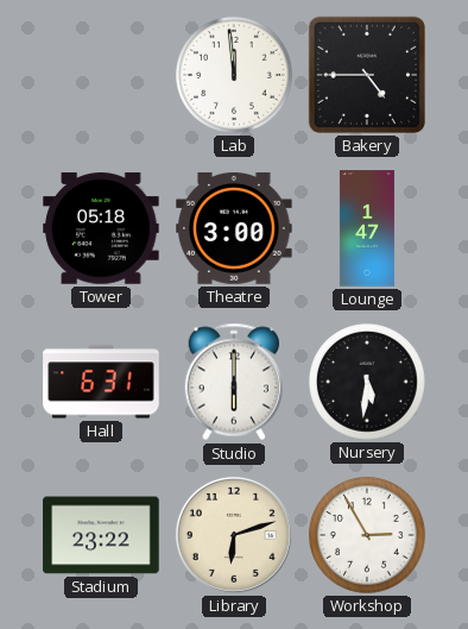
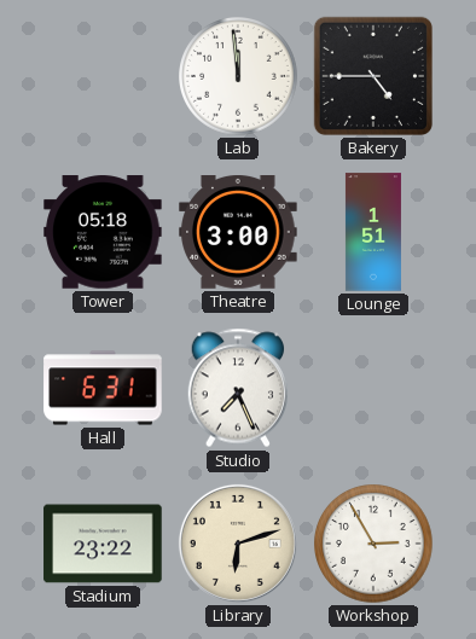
Lounge: 1:47 -> 1:51 (373, 232)
Studio: 6:00 -> 7:26 (237, 388)
Nursery: 5:31 -> none (367, 382)
